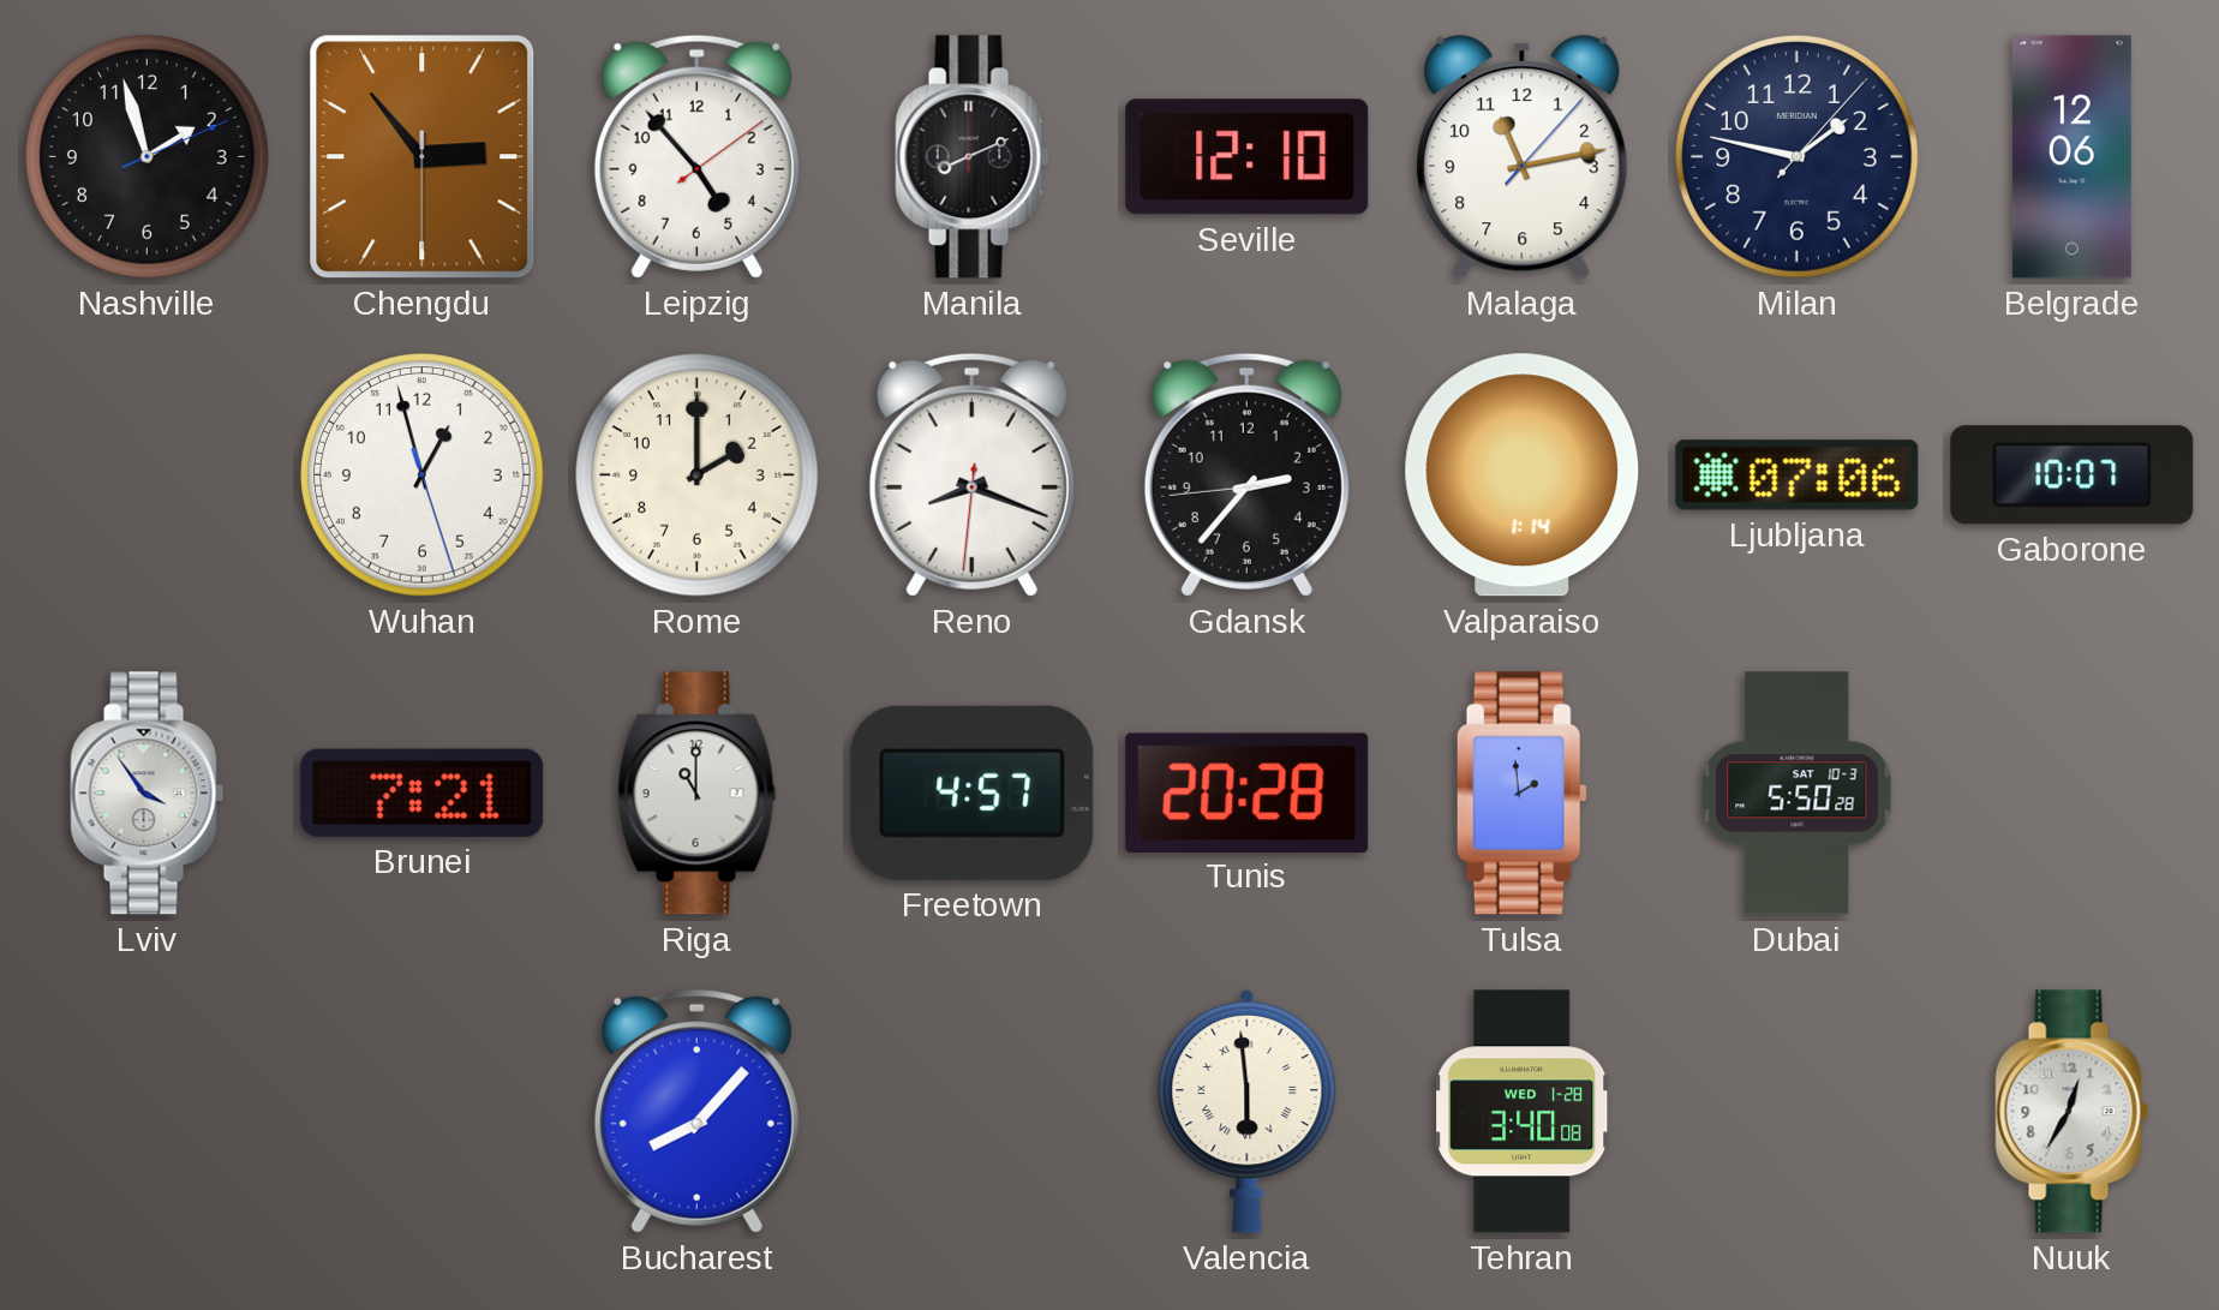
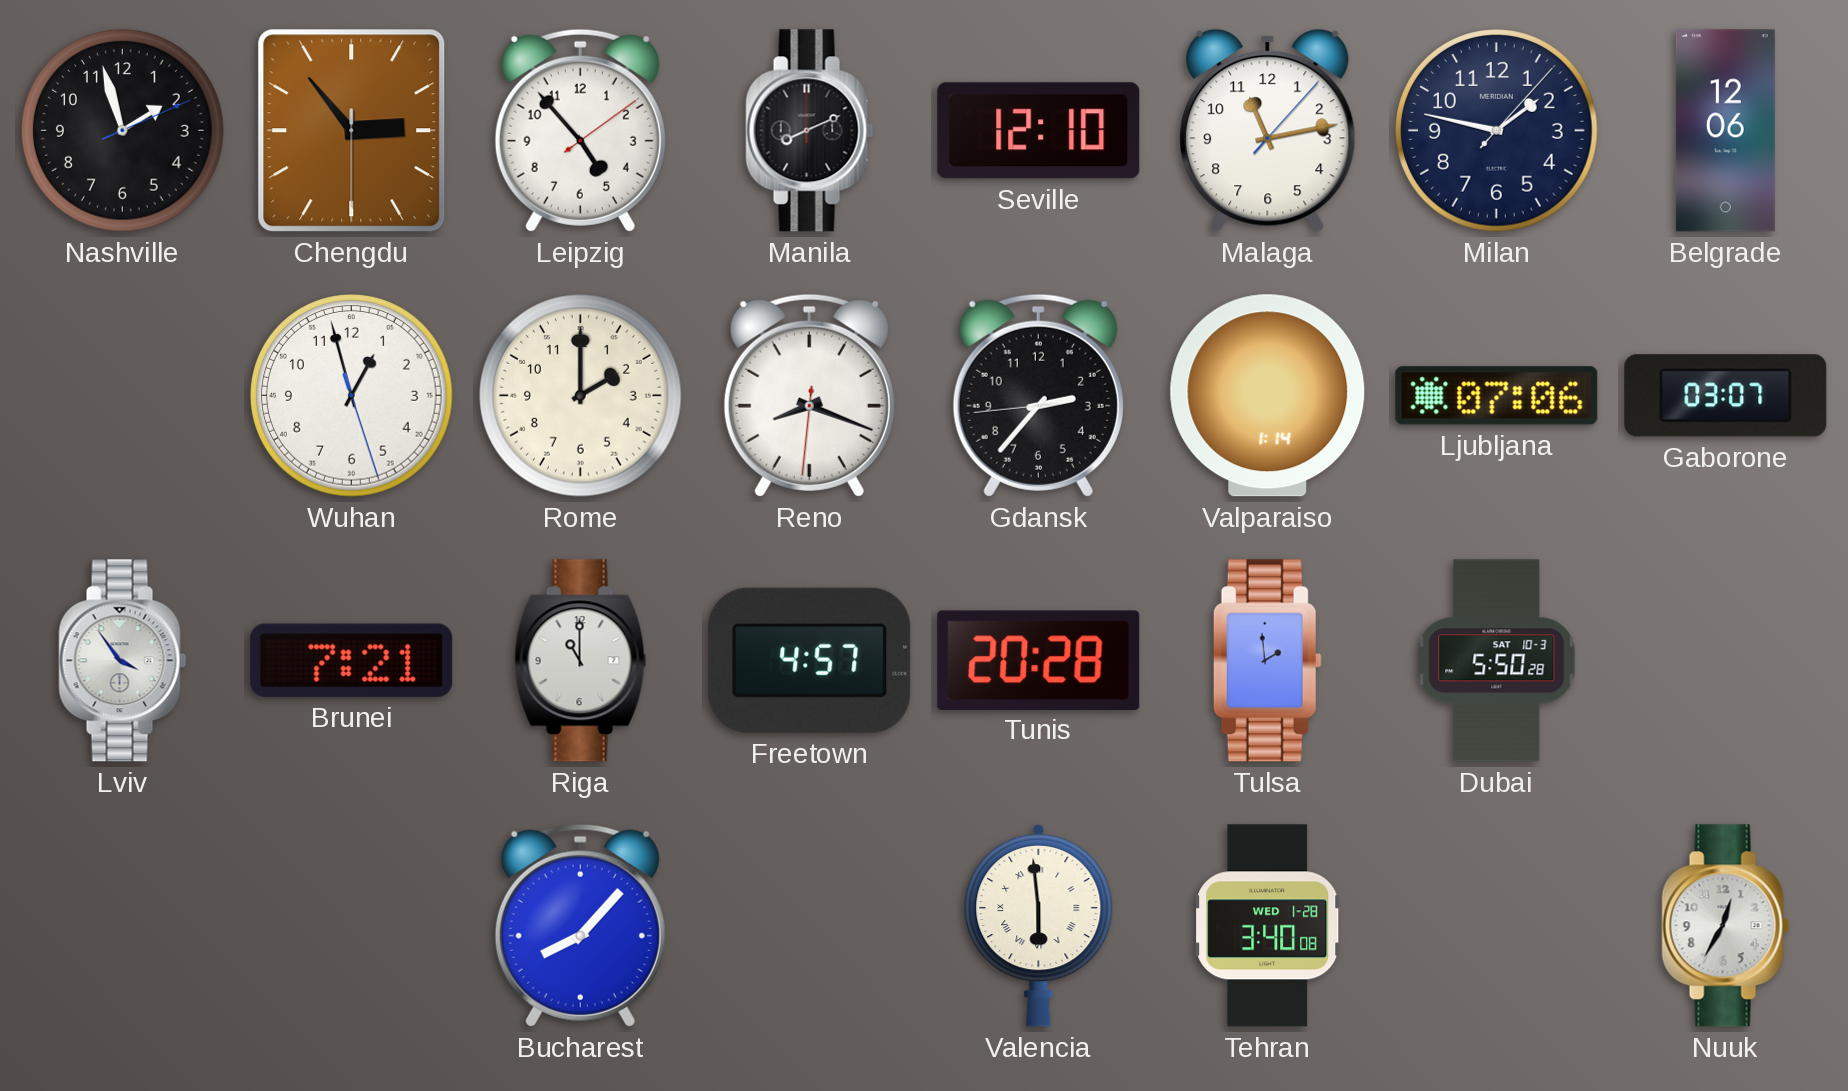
Gaborone: 10:07 -> 03:07 (1726, 396)
